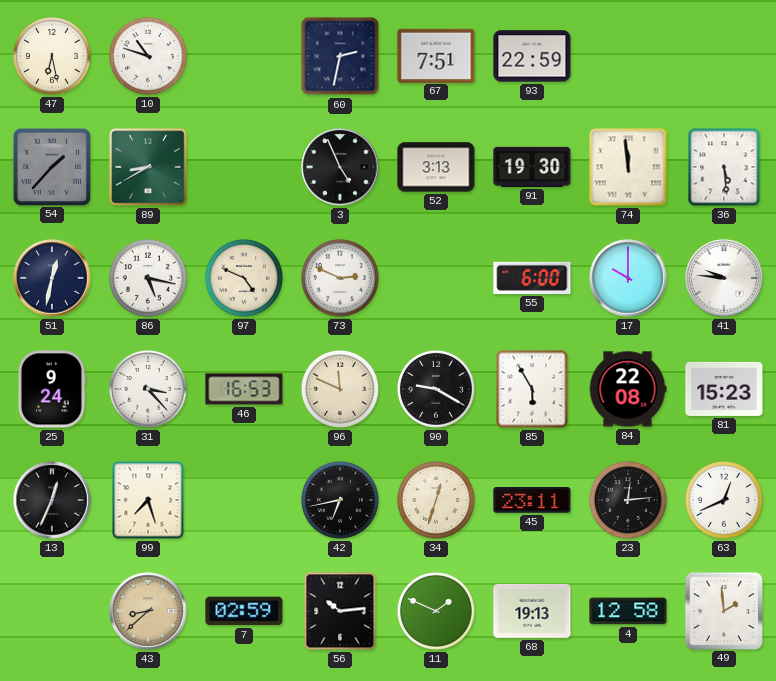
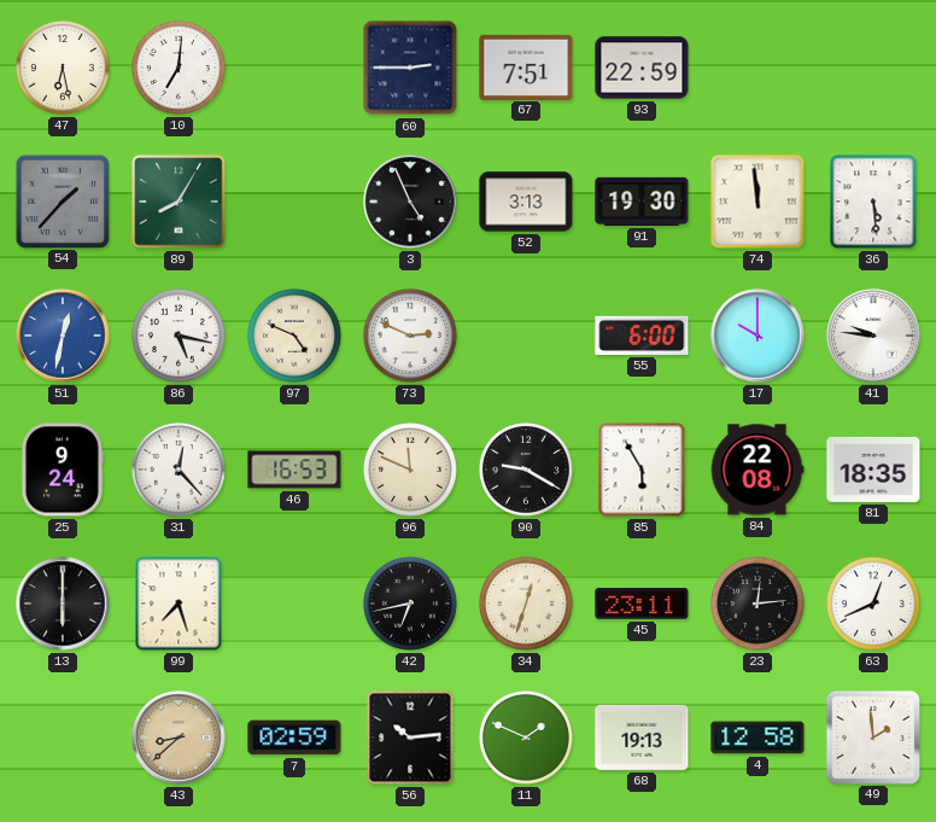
10: 10:48 -> 7:01 (179, 68)
60: 2:32 -> 2:45 (410, 68)
89: 8:40 -> 8:05 (179, 202)
51 dial: navy -> blue (63, 336)
31: 3:23 -> 12:23 (179, 470)
81: 15:23 -> 18:35 (873, 470)
13: 12:34 -> 6:00 (63, 604)
